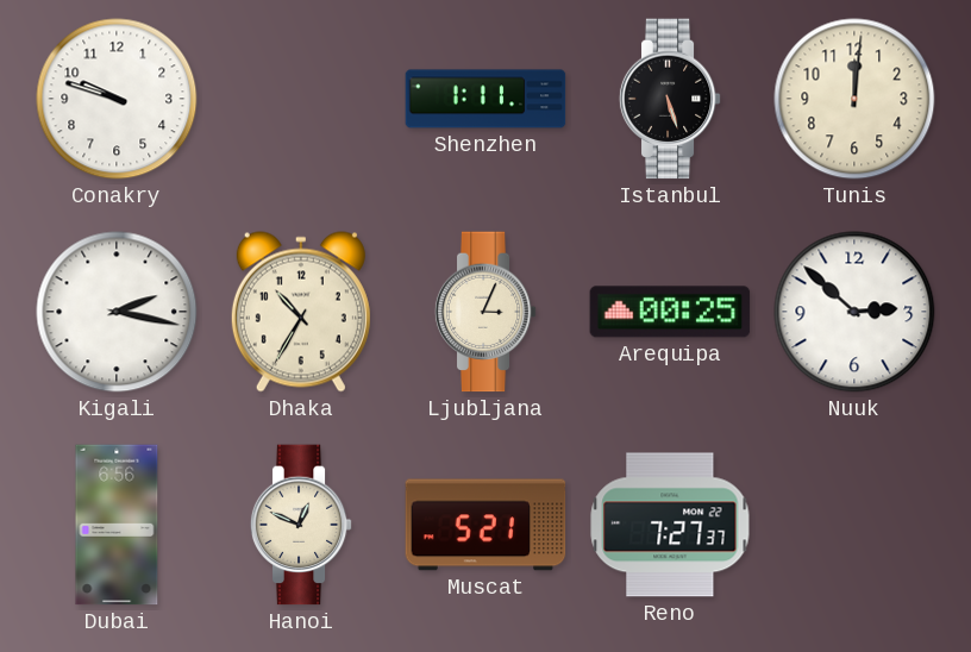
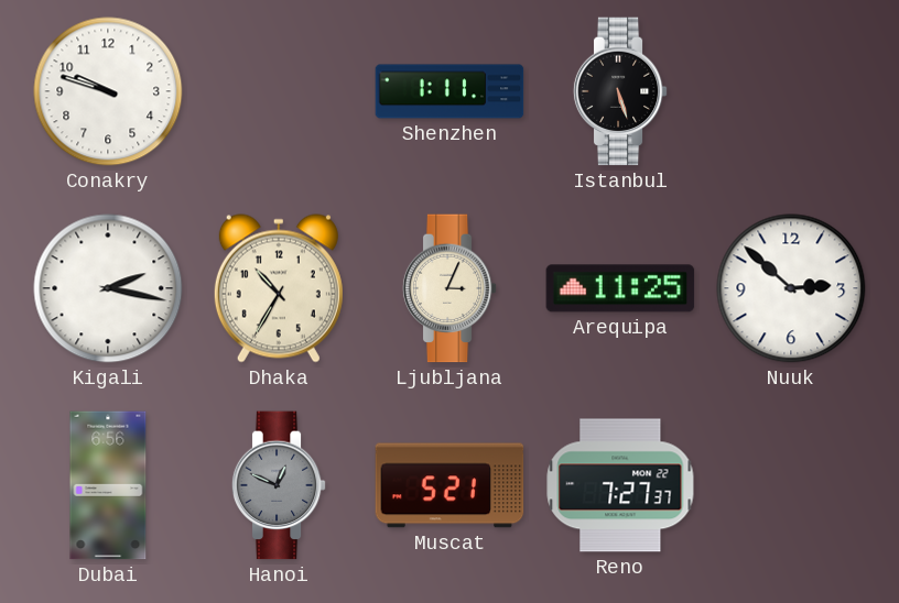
Tunis: 12:01 -> none (854, 99)
Arequipa: 00:25 -> 11:25 (620, 288)
Hanoi dial: cream -> grey (279, 485)
